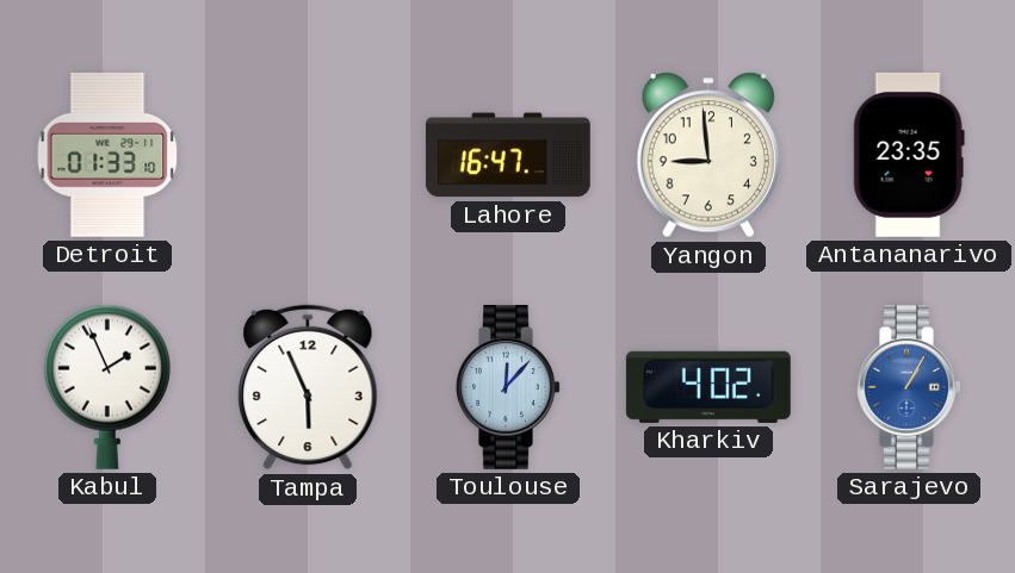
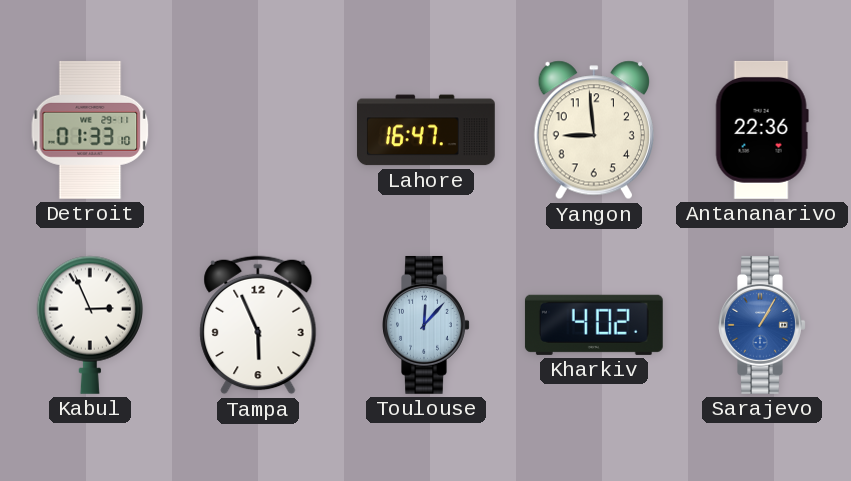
Antananarivo: 23:35 -> 22:36 (762, 130)
Kabul: 1:56 -> 2:56 (89, 325)
